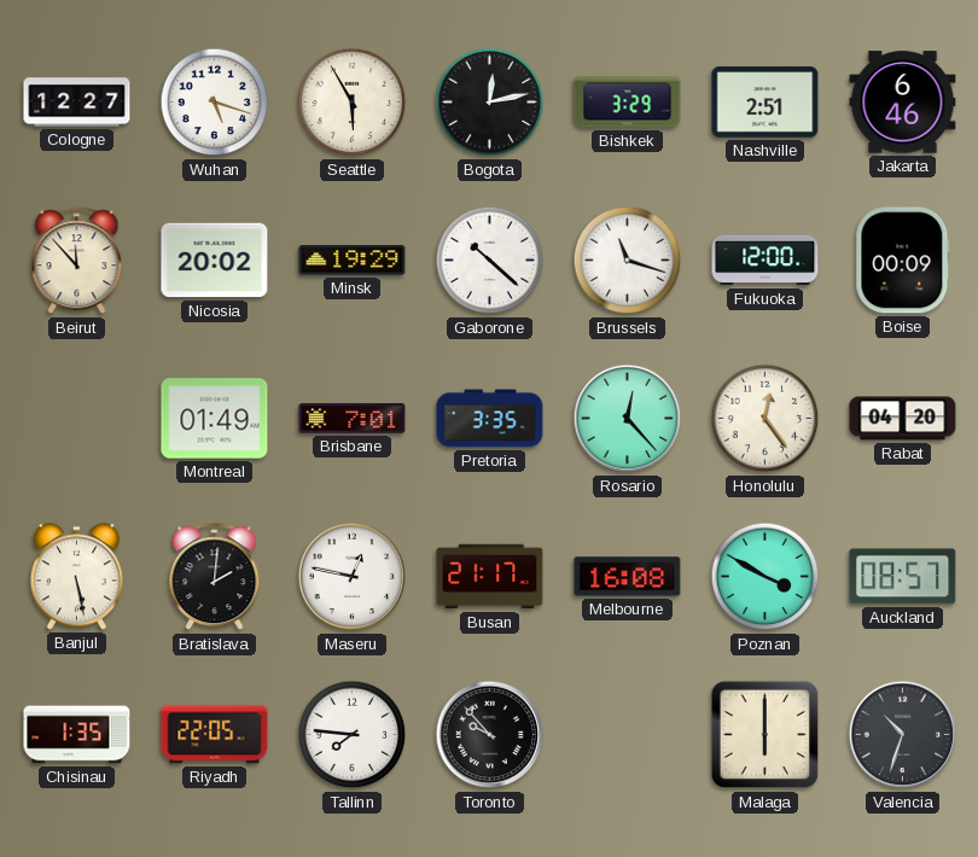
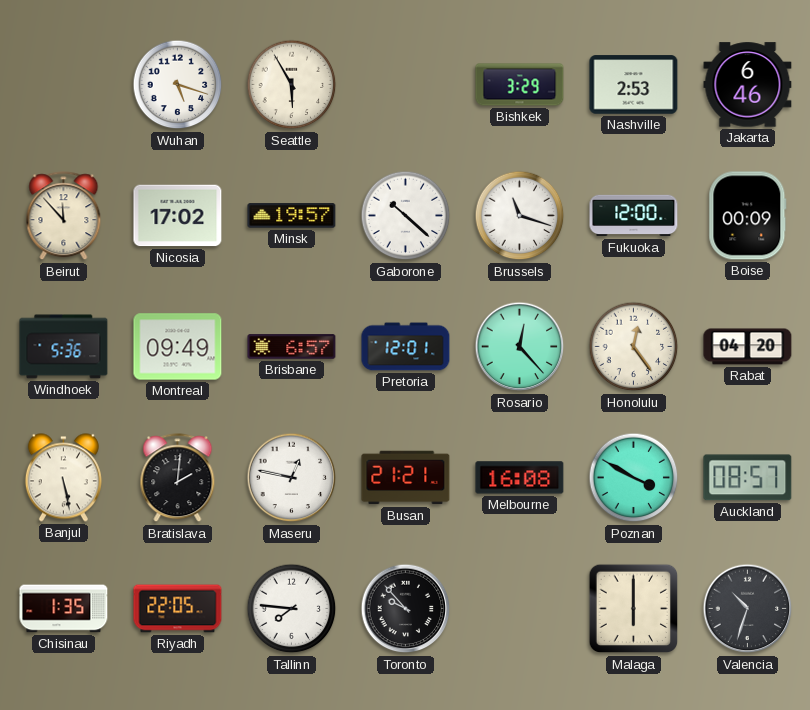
Cologne: 12:27 -> none (77, 103)
Bogota: 12:13 -> none (490, 103)
Nashville: 2:51 -> 2:53 (634, 85)
Nicosia: 20:02 -> 17:02 (178, 216)
Minsk: 19:29 -> 19:57 (292, 216)
Windhoek: none -> 5:36 (64, 347)
Montreal: 01:49 -> 09:49 (178, 347)
Brisbane: 7:01 -> 6:57 (292, 347)
Pretoria: 3:35 -> 12:01 (406, 347)
Busan: 21:17 -> 21:21 (406, 478)
